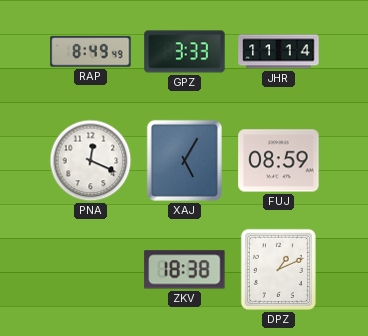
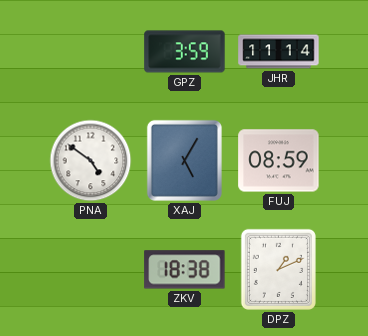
RAP: 8:49 -> none (91, 52)
GPZ: 3:33 -> 3:59 (185, 52)
PNA: 12:19 -> 4:51 (91, 161)
